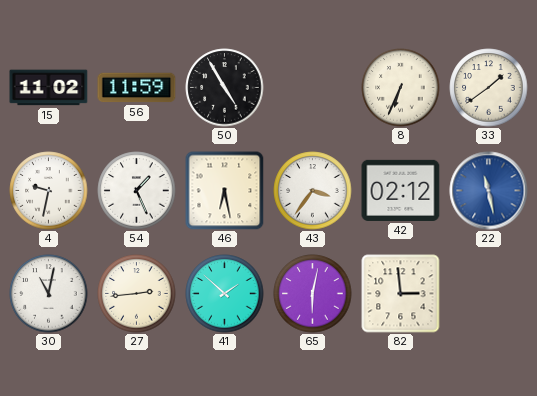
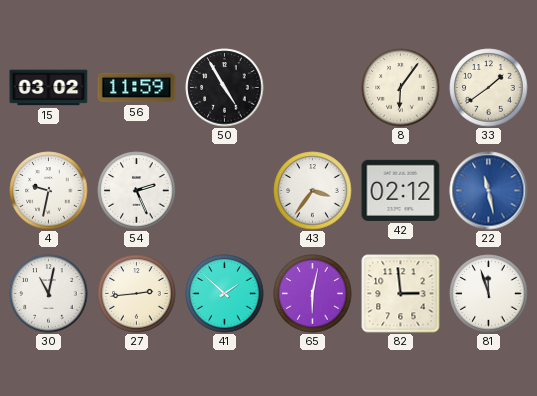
15: 11:02 -> 03:02 (49, 88)
8: 6:34 -> 6:06 (401, 88)
54: 1:26 -> 2:26 (137, 191)
46: 6:28 -> none (225, 191)
81: none -> 11:57 (489, 294)
